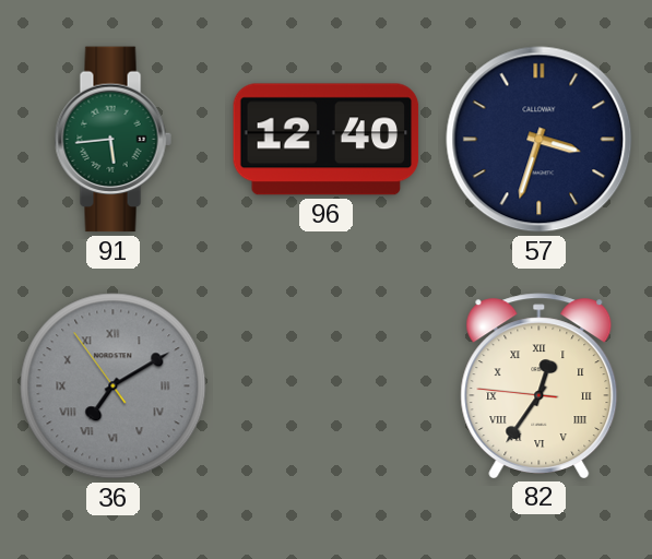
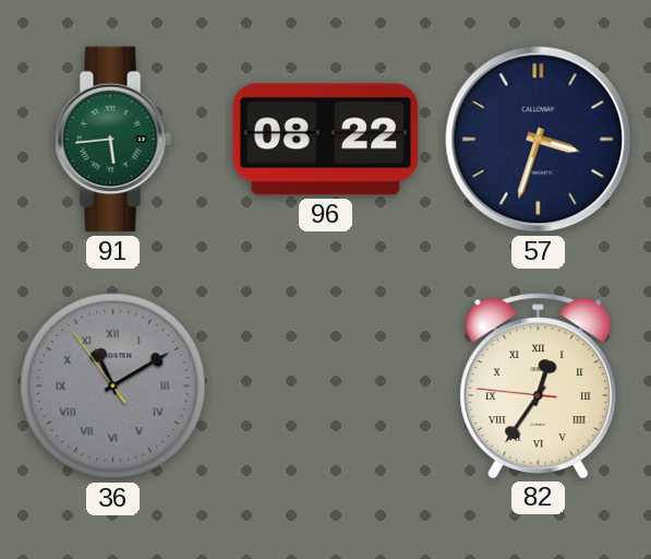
96: 12:40 -> 08:22 (326, 140)
36: 7:09 -> 11:09 (113, 386)
